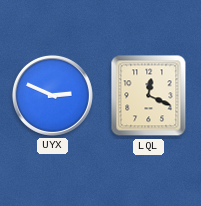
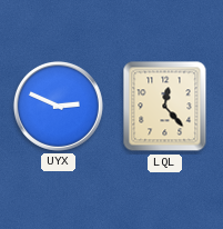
LQL: 12:19 -> 12:23 (165, 107)
